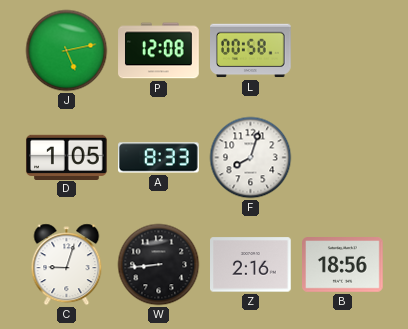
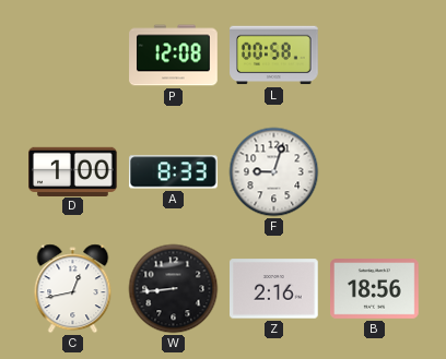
J: 5:13 -> none (67, 51)
D: 1:05 -> 1:00 (73, 171)
F: 8:03 -> 9:03 (274, 172)
C: 9:03 -> 12:43 (73, 289)
